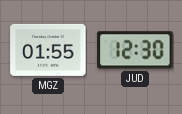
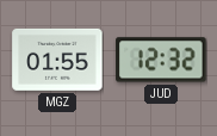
JUD: 12:30 -> 12:32 (161, 60)
